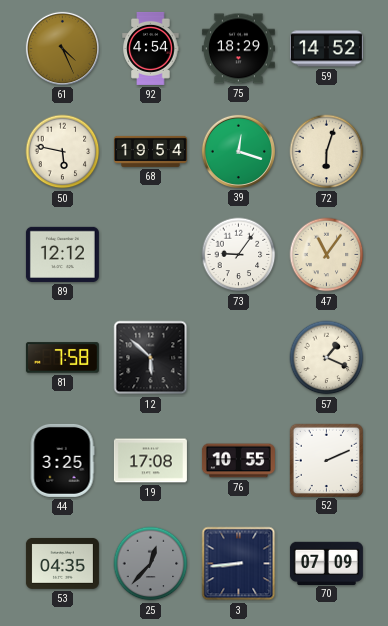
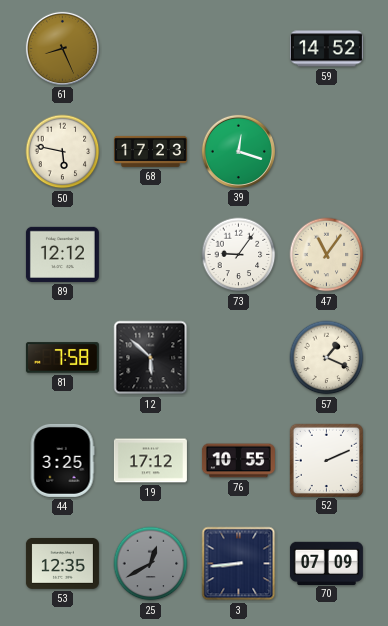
61: 4:26 -> 8:26 (62, 48)
92: 4:54 -> none (151, 48)
75: 18:29 -> none (238, 49)
68: 19:54 -> 17:23 (150, 151)
72: 6:03 -> none (327, 152)
19: 17:08 -> 17:12 (150, 461)
53: 04:35 -> 12:35 (62, 563)
25: 12:37 -> 12:40 (151, 564)
